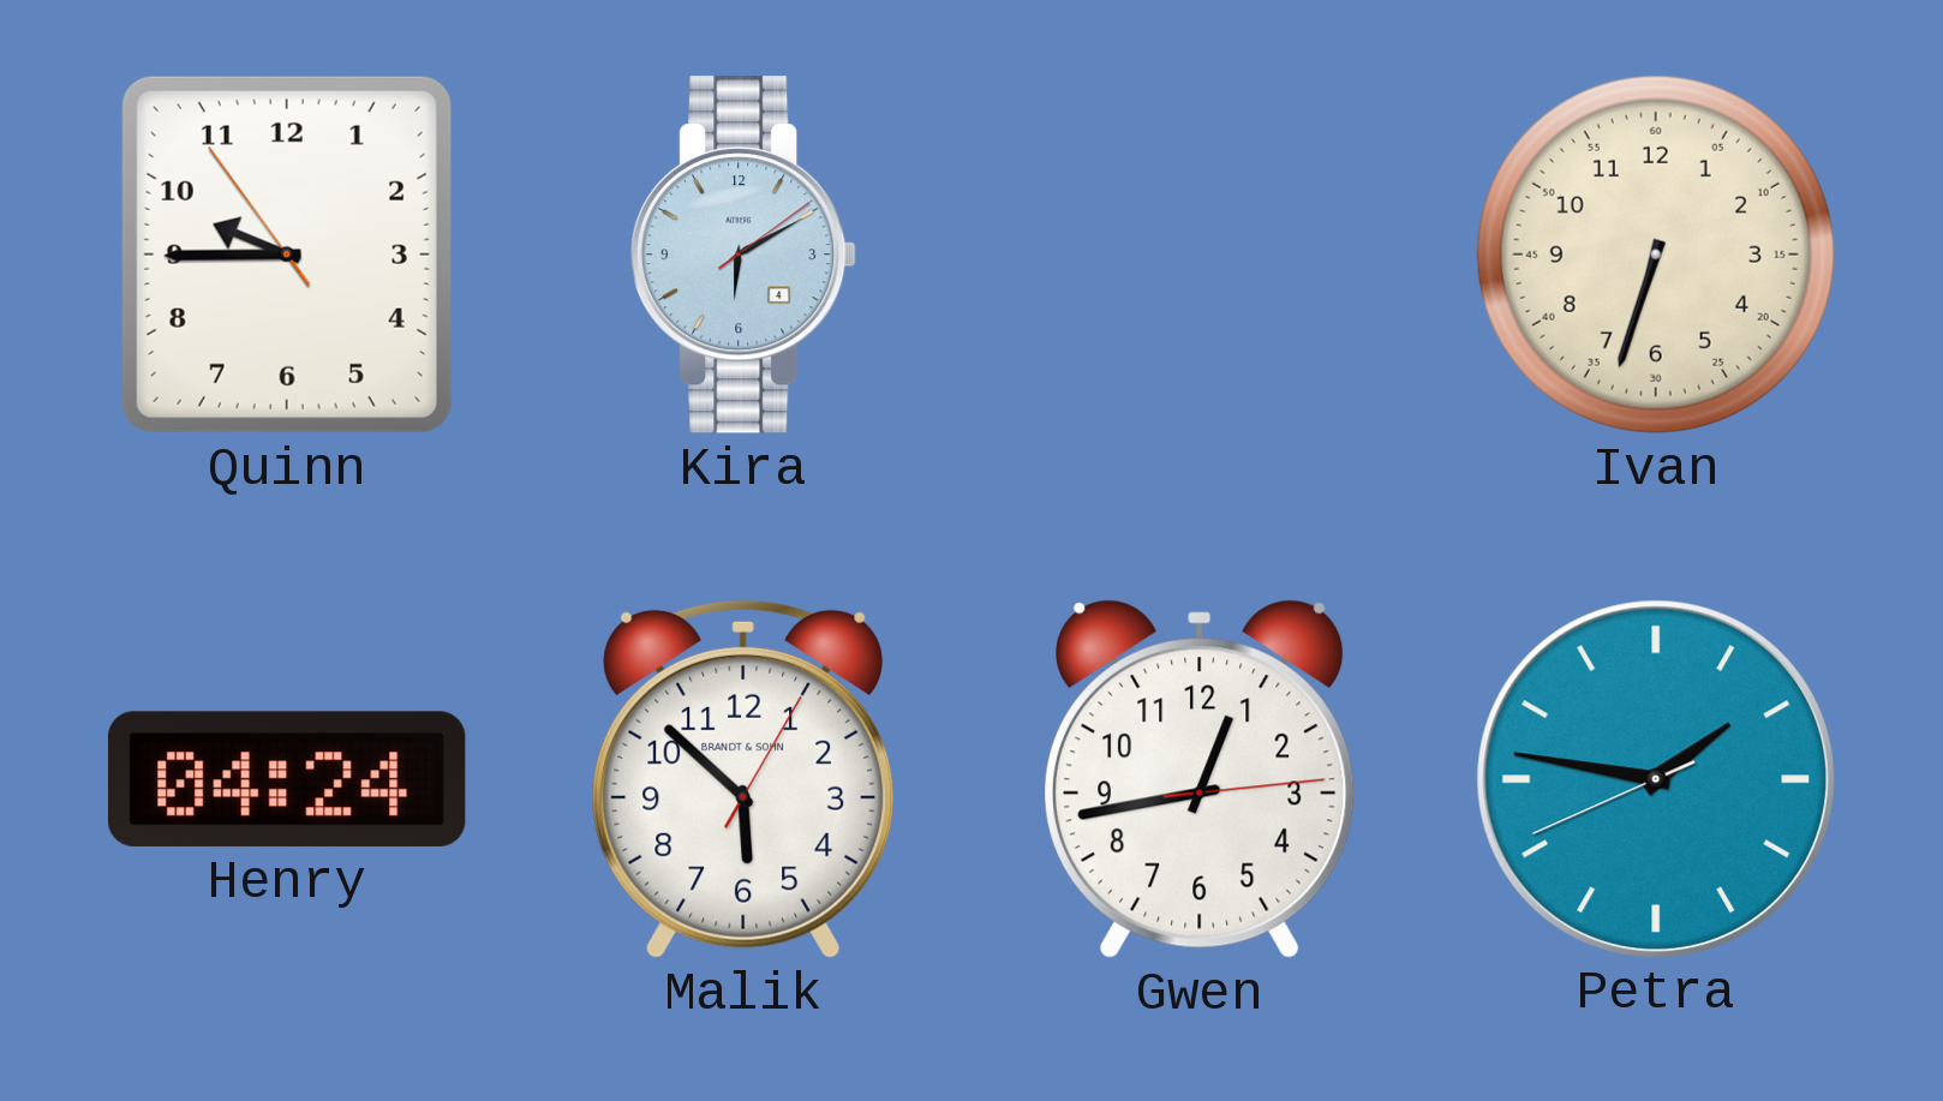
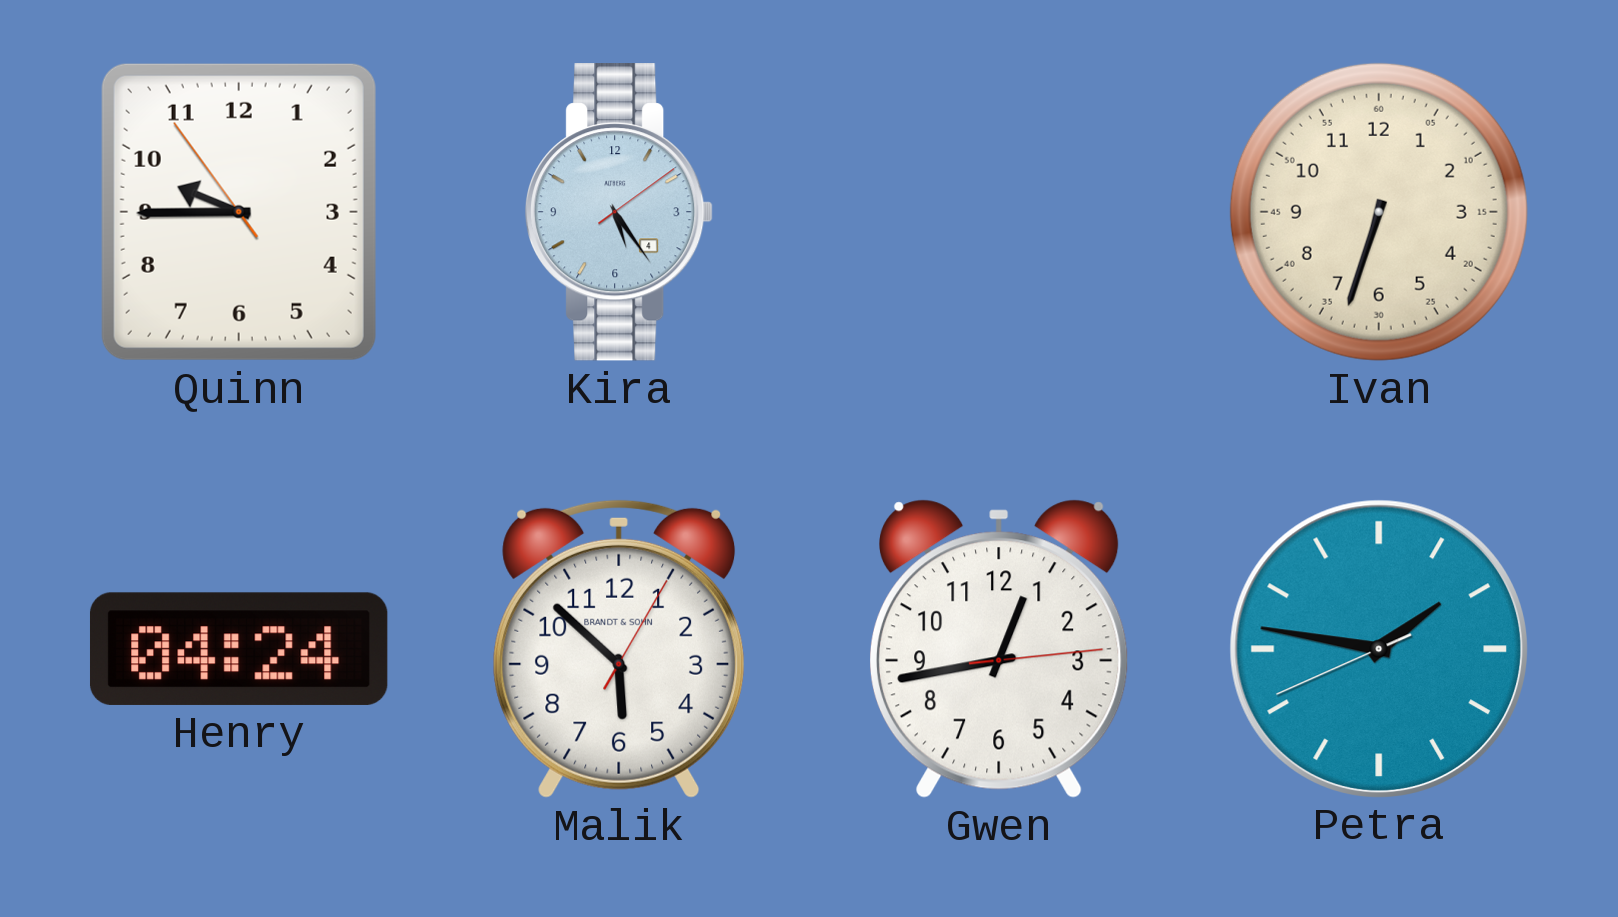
Kira: 6:10 -> 5:24 (619, 212)
